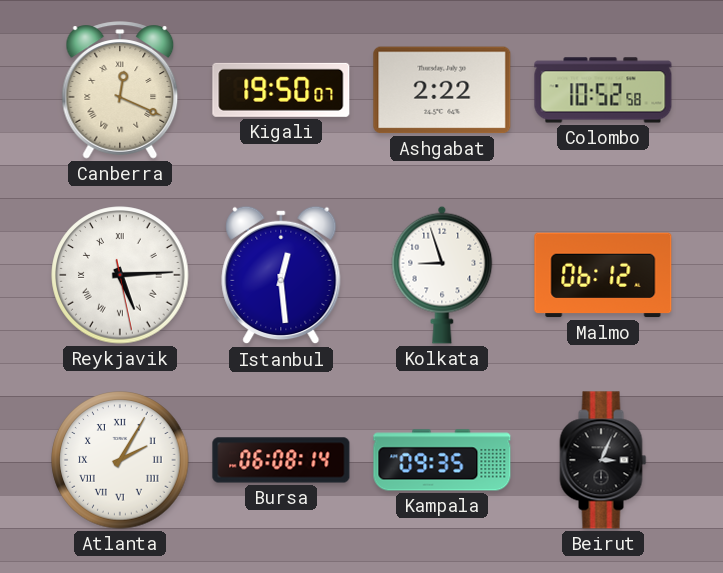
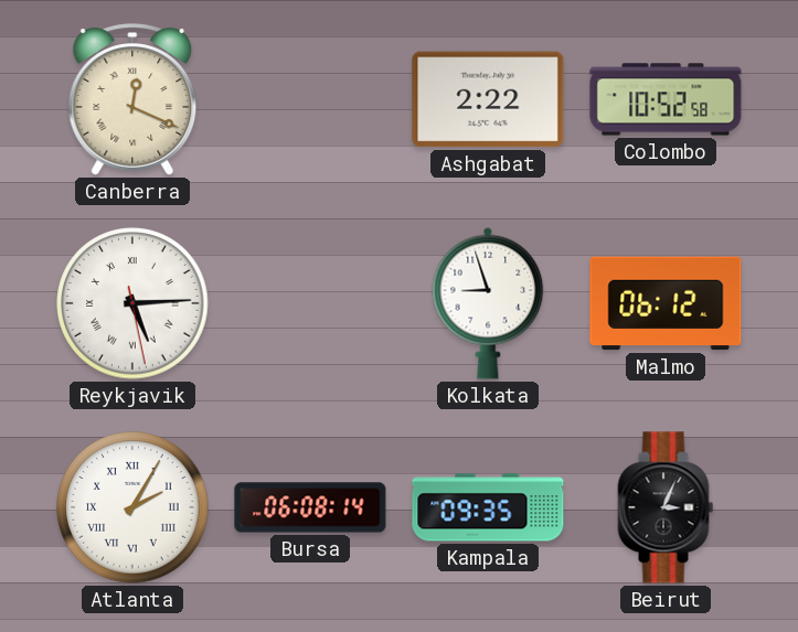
Kigali: 19:50 -> none (281, 90)
Istanbul: 12:29 -> none (281, 275)
